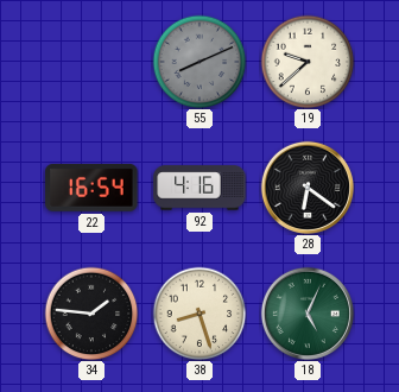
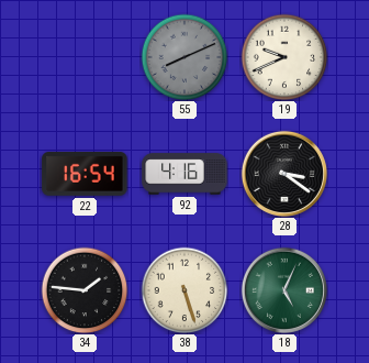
19: 9:38 -> 9:41 (284, 57)
28: 6:21 -> 3:21 (284, 174)
38: 8:27 -> 5:27 (185, 290)
